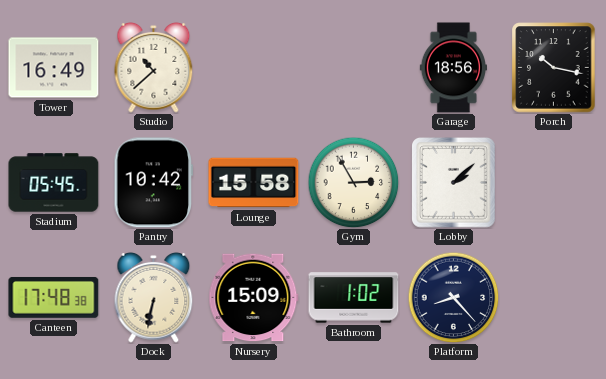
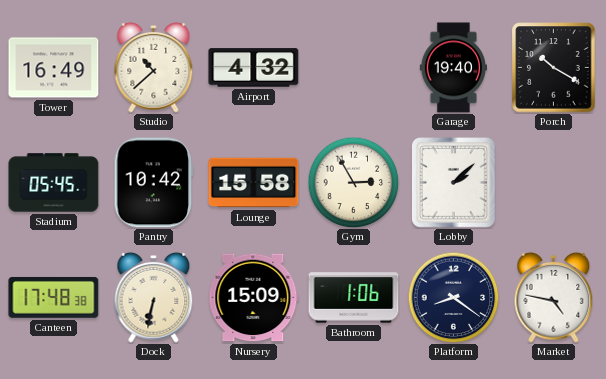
Airport: none -> 4:32 (254, 68)
Garage: 18:56 -> 19:40 (453, 68)
Porch: 10:17 -> 10:20 (554, 68)
Bathroom: 1:02 -> 1:06 (354, 298)
Platform: 8:23 -> 8:21 (453, 297)
Market: none -> 4:47 (554, 297)
